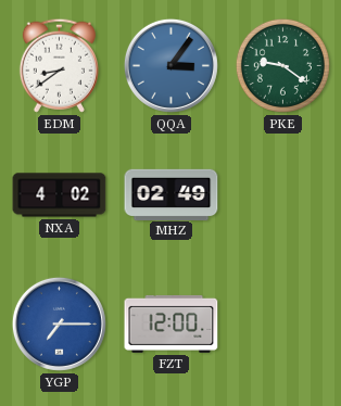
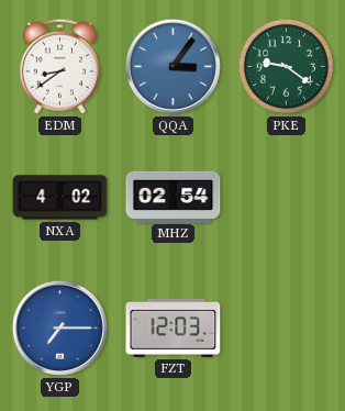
MHZ: 02:49 -> 02:54 (174, 197)
FZT: 12:00 -> 12:03 (174, 327)
